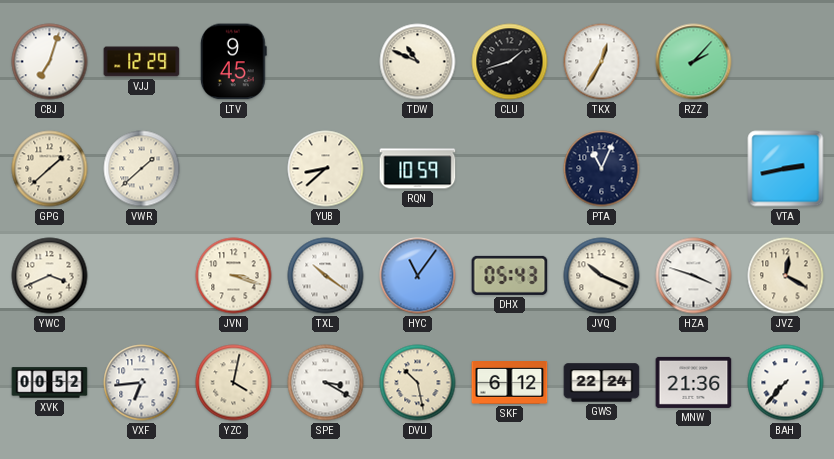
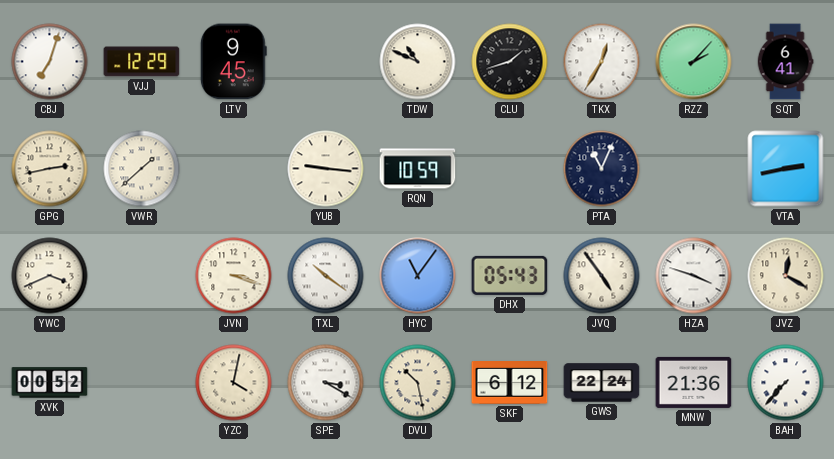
SQT: none -> 6:41 (785, 62)
GPG: 1:38 -> 2:43 (50, 169)
YUB: 8:38 -> 9:16 (326, 169)
JVQ: 10:19 -> 4:54 (602, 276)
VXF: 6:44 -> none (142, 383)
